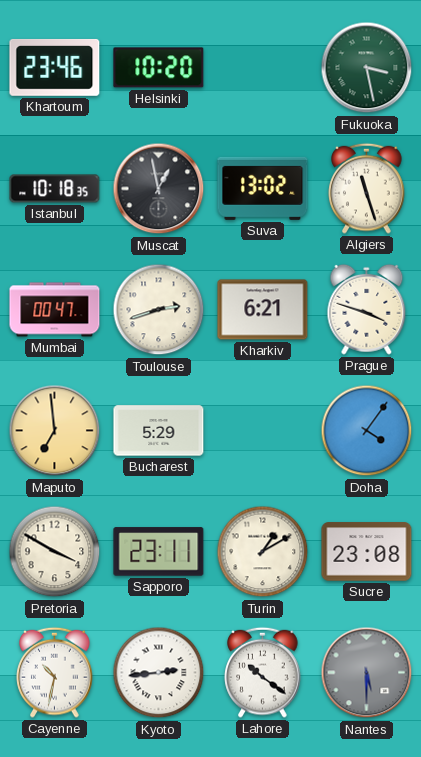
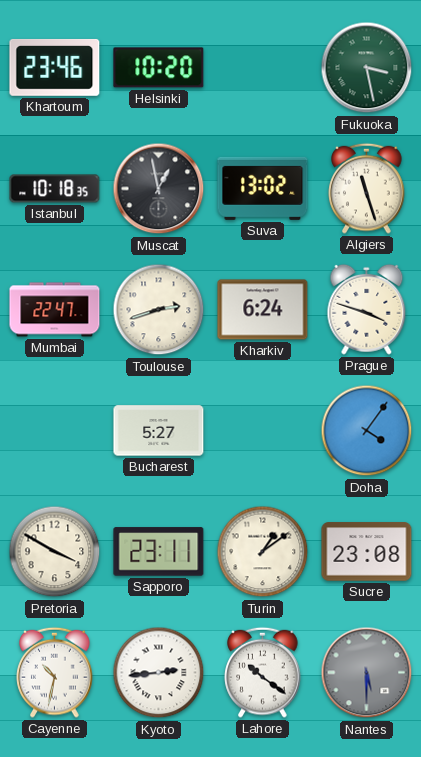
Mumbai: 00:47 -> 22:47 (55, 310)
Kharkiv: 6:21 -> 6:24 (263, 310)
Maputo: 6:59 -> none (55, 431)
Bucharest: 5:29 -> 5:27 (159, 431)
Turin: 1:10 -> 1:09 (263, 552)
